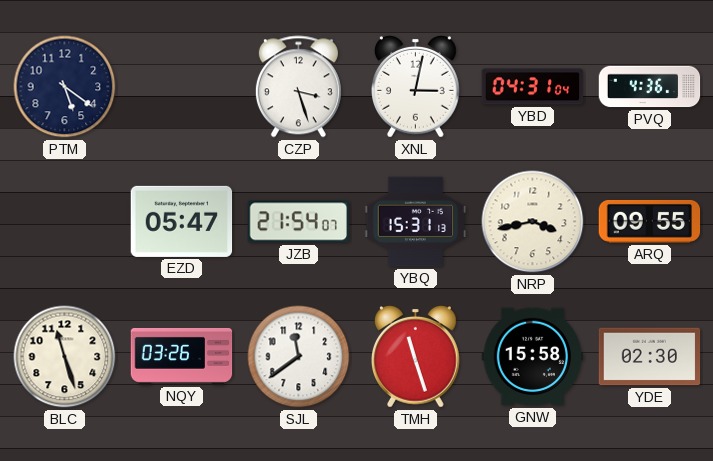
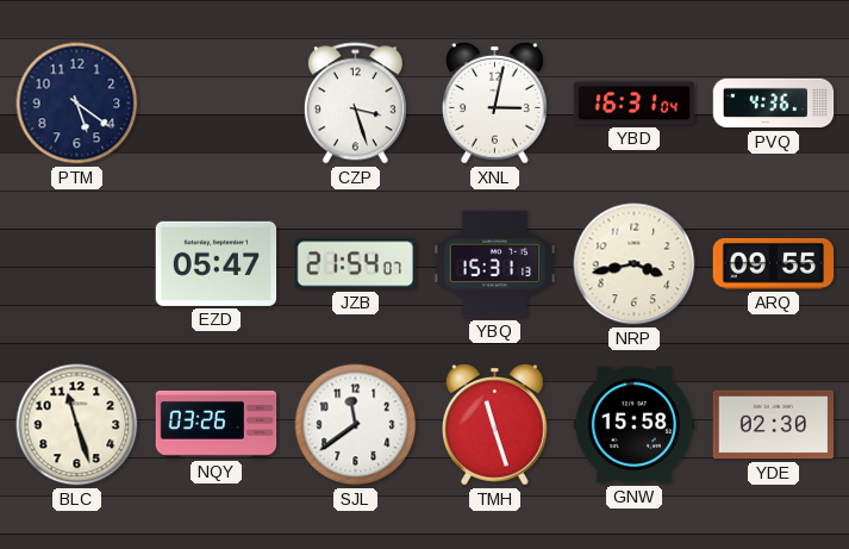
YBD: 04:31 -> 16:31 (635, 104)
